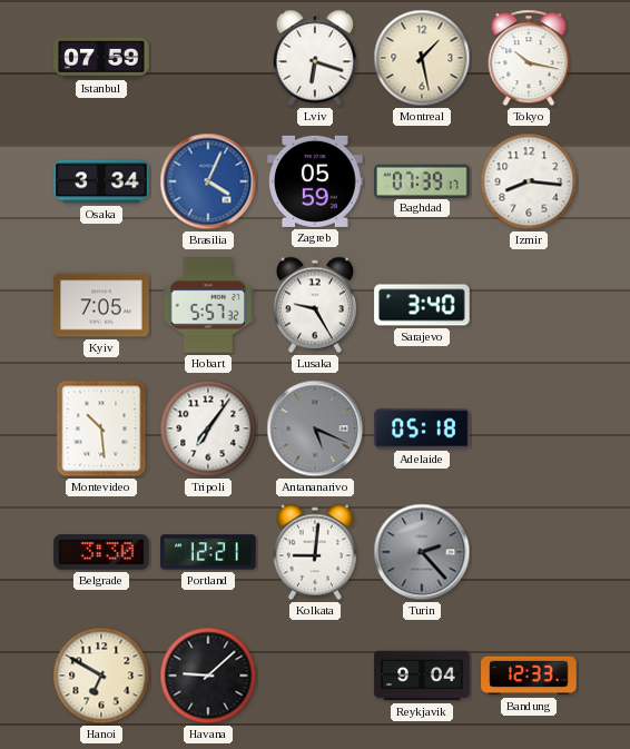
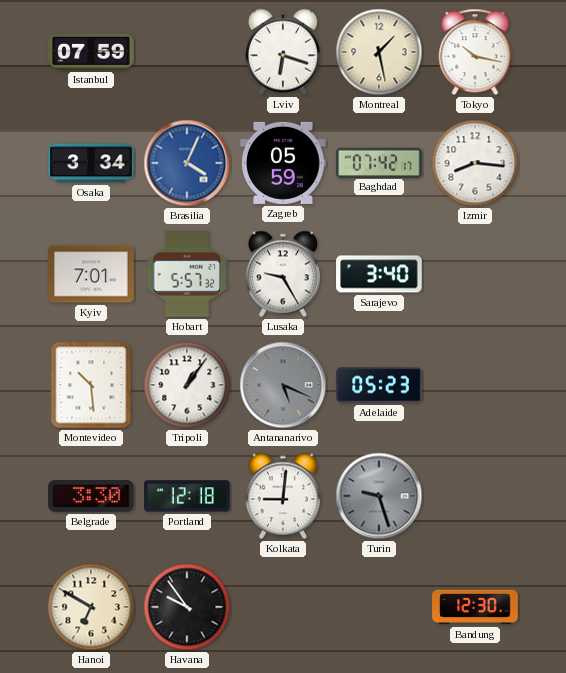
Baghdad: 07:39 -> 07:42 (379, 162)
Kyiv: 7:05 -> 7:01 (91, 274)
Tripoli: 7:06 -> 1:06 (187, 385)
Adelaide: 05:18 -> 05:23 (379, 385)
Portland: 12:21 -> 12:18 (187, 496)
Turin: 2:23 -> 9:27 (379, 496)
Havana: 9:08 -> 9:54 (187, 607)
Reykjavik: 9:04 -> none (422, 676)
Bandung: 12:33 -> 12:30 (475, 607)
